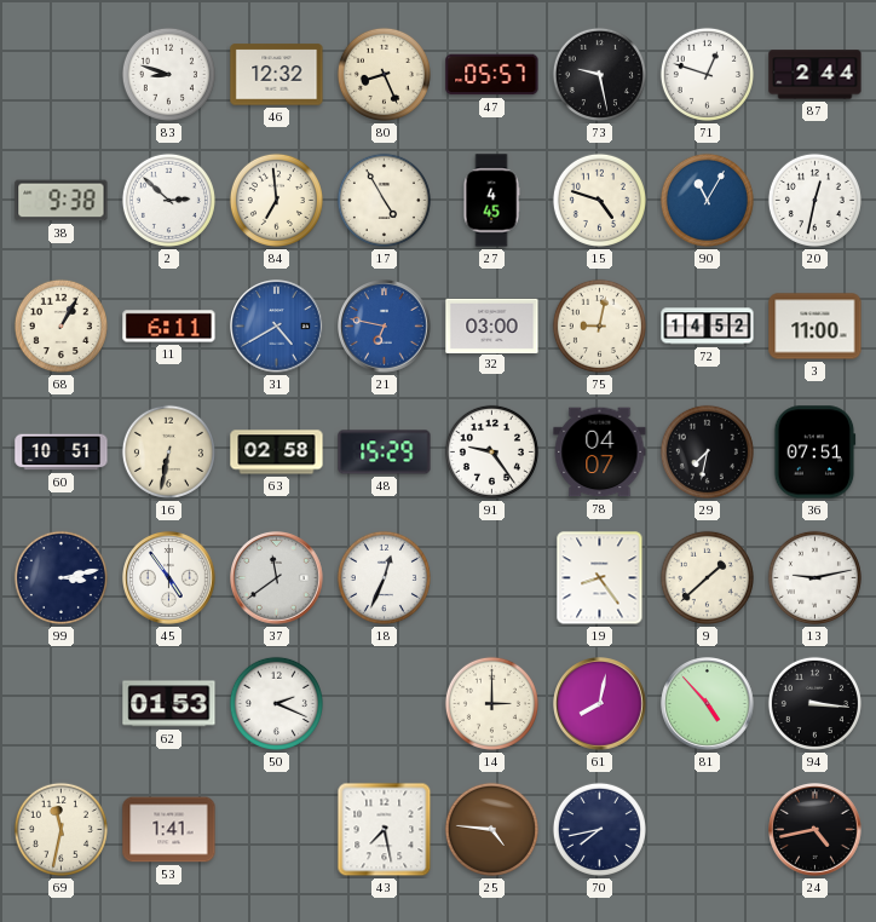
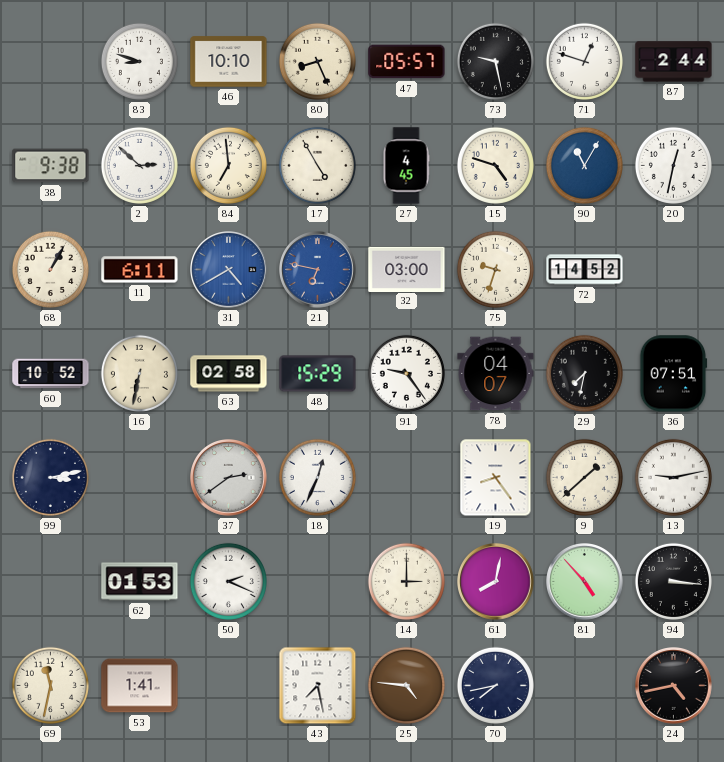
46: 12:32 -> 10:10 (229, 62)
75: 9:02 -> 9:33 (495, 269)
3: 11:00 -> none (816, 327)
60: 10:51 -> 10:52 (51, 374)
45: 4:54 -> none (169, 578)
37: 11:39 -> 2:39 (229, 478)
